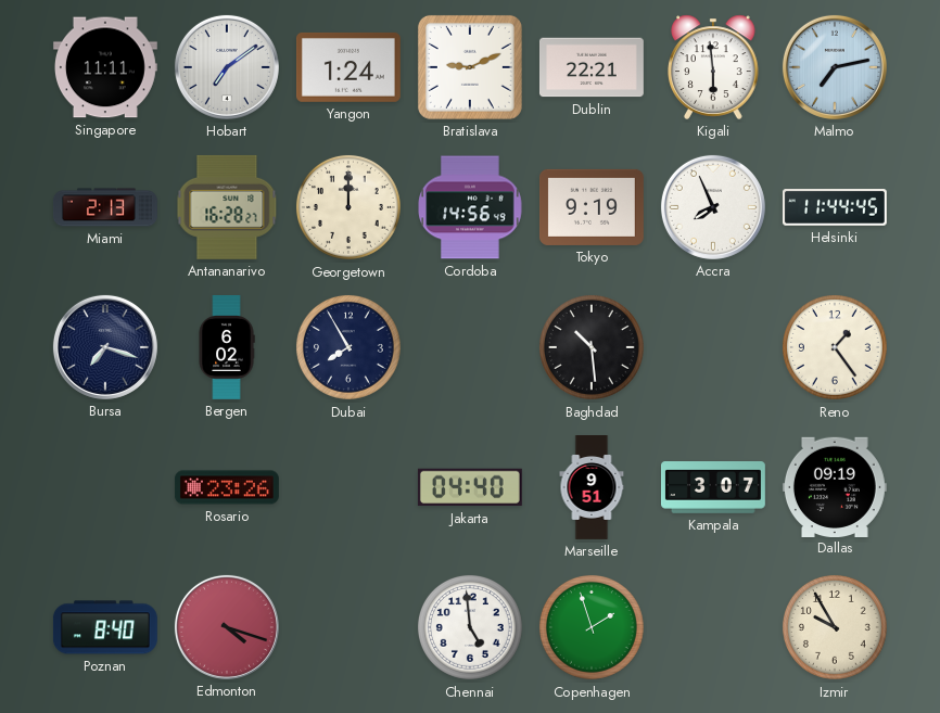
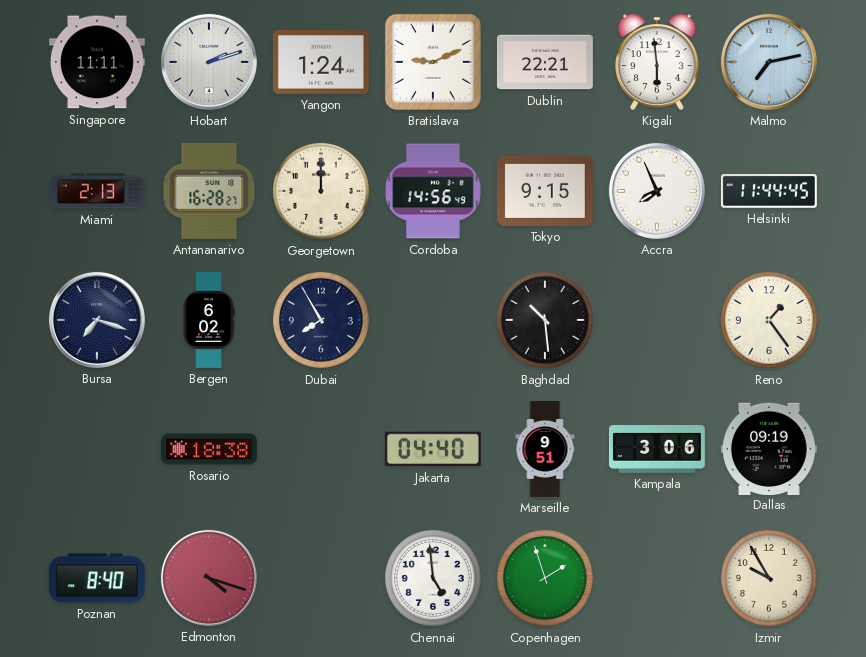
Hobart: 7:09 -> 2:12 (209, 62)
Tokyo: 9:19 -> 9:15 (545, 191)
Rosario: 23:26 -> 18:38 (209, 449)
Kampala: 3:07 -> 3:06 (657, 450)
